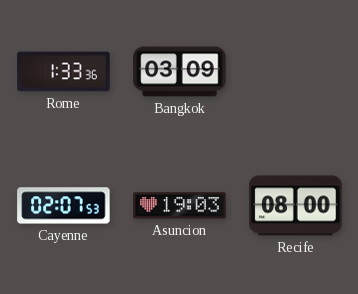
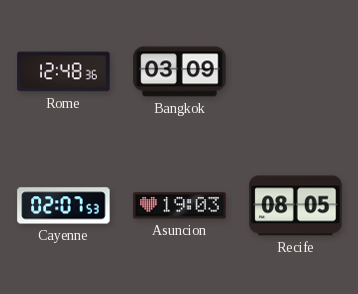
Rome: 1:33 -> 12:48 (64, 72)
Recife: 08:00 -> 08:05 (296, 206)
